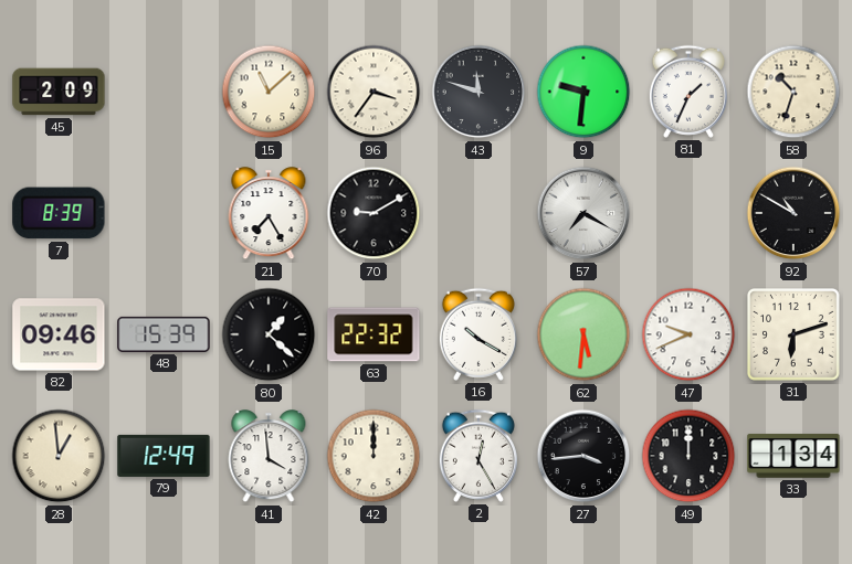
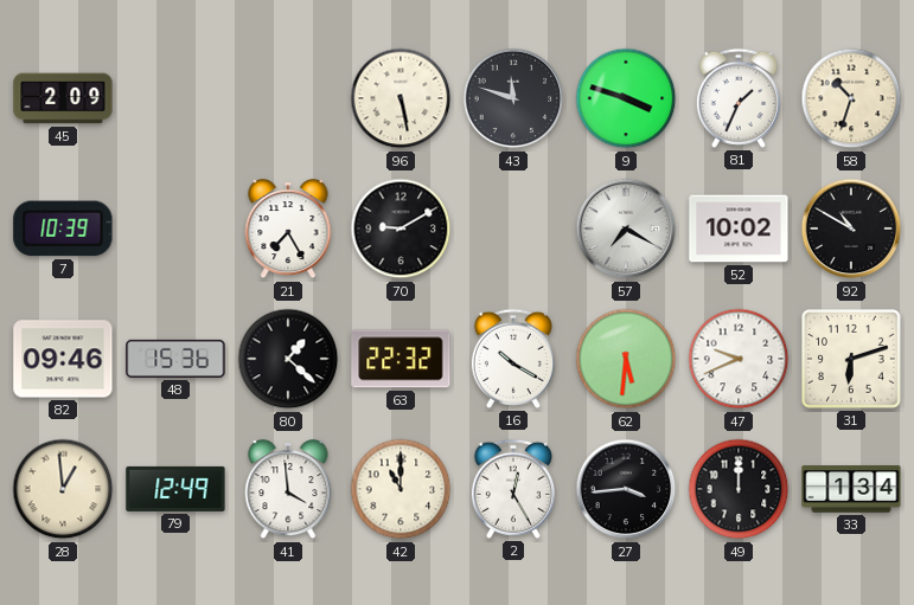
15: 11:08 -> none (269, 92)
96: 3:36 -> 5:28 (401, 98)
9: 9:31 -> 3:48 (626, 98)
7: 8:39 -> 10:39 (63, 229)
52: none -> 10:02 (739, 229)
48: 15:39 -> 15:36 (175, 359)
42: 12:00 -> 11:00 (401, 489)
